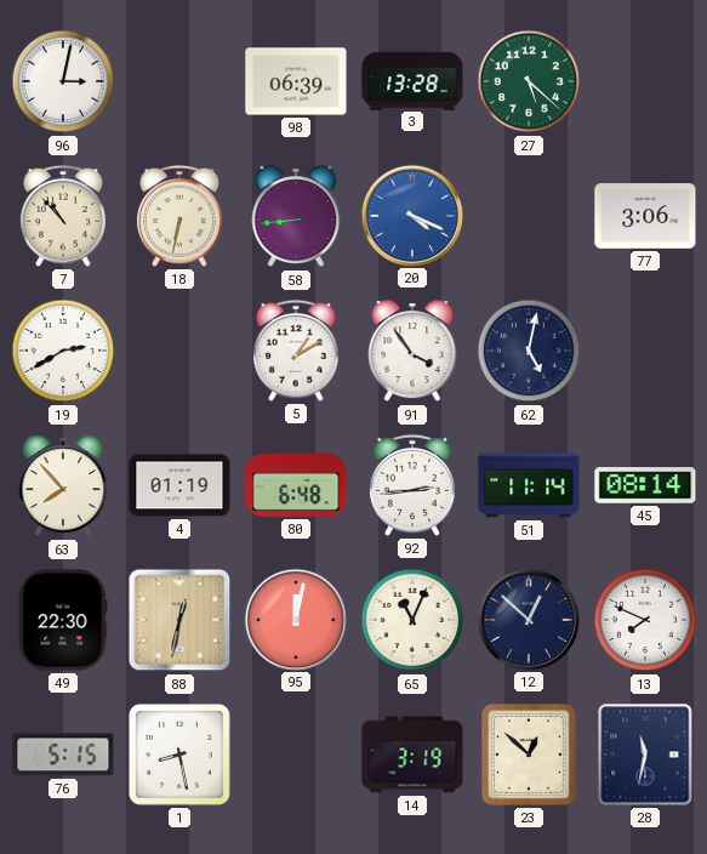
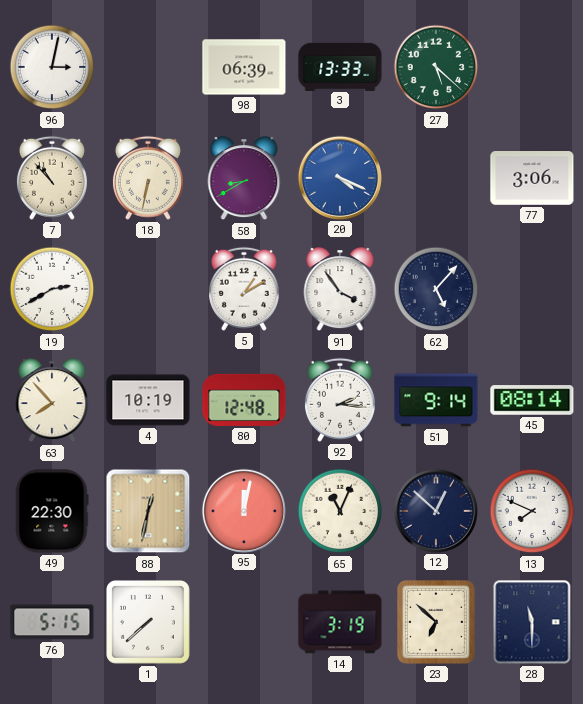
3: 13:28 -> 13:33 (340, 66)
58: 8:44 -> 8:40 (244, 179)
62: 5:02 -> 5:07 (436, 289)
4: 01:19 -> 10:19 (148, 400)
80: 6:48 -> 12:48 (244, 400)
92: 2:44 -> 2:16 (340, 400)
51: 11:14 -> 9:14 (436, 400)
1: 8:28 -> 7:38 (149, 623)
23: 12:52 -> 6:52 (436, 622)
28: 11:32 -> 11:30 (532, 622)
